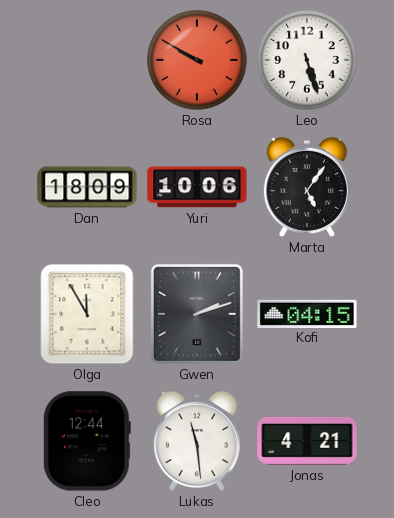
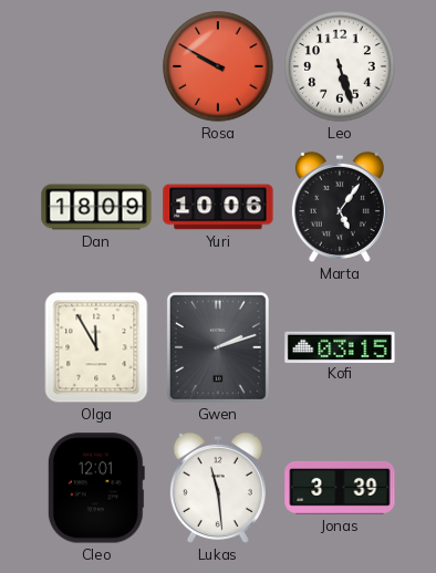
Kofi: 04:15 -> 03:15 (340, 346)
Cleo: 12:44 -> 12:01 (96, 488)
Jonas: 4:21 -> 3:39 (340, 488)
